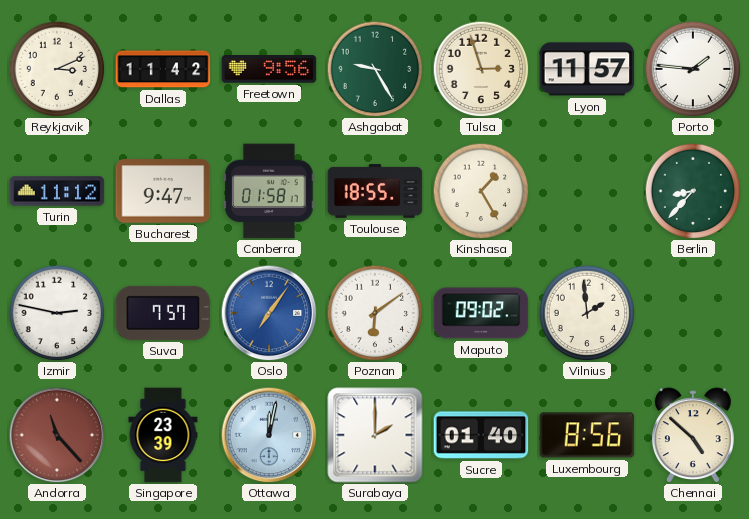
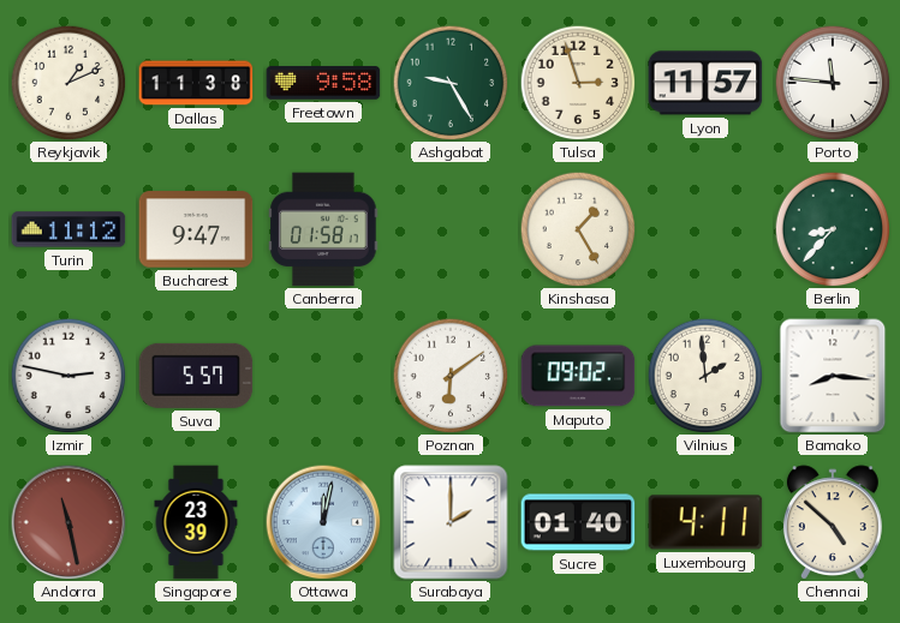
Reykjavik: 3:11 -> 1:11 (68, 83)
Dallas: 11:42 -> 11:38 (196, 83)
Freetown: 9:56 -> 9:58 (323, 83)
Porto: 1:46 -> 11:46 (833, 83)
Toulouse: 18:55 -> none (375, 191)
Suva: 7:57 -> 5:57 (196, 376)
Oslo: 7:06 -> none (269, 313)
Bamako: none -> 8:16 (833, 376)
Andorra: 11:23 -> 11:28 (68, 522)
Luxembourg: 8:56 -> 4:11 (705, 522)
